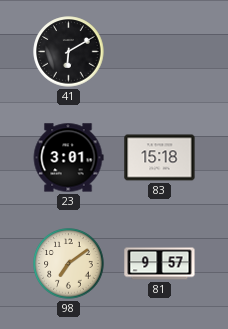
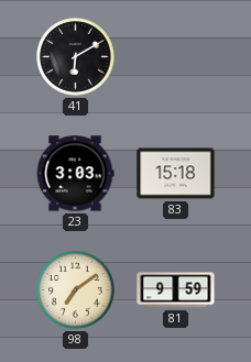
23: 3:01 -> 3:03 (75, 174)
81: 9:57 -> 9:59 (176, 290)
